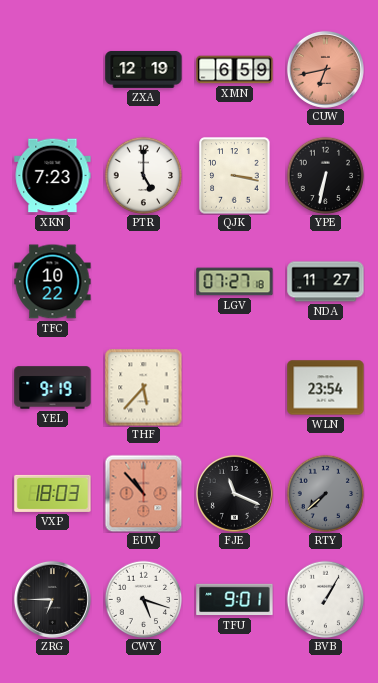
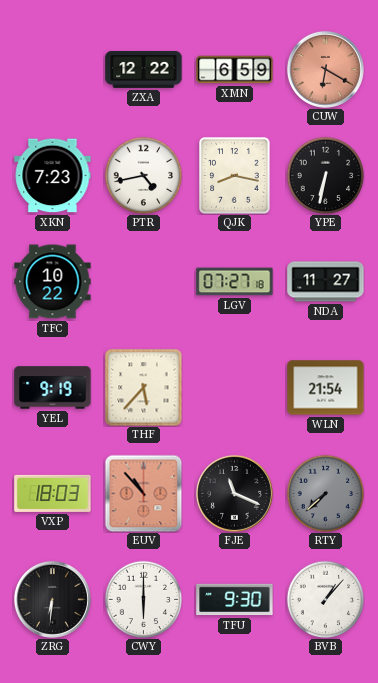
ZXA: 12:19 -> 12:22 (144, 69)
CUW: 6:43 -> 6:20 (325, 69)
PTR: 5:00 -> 4:43 (143, 175)
QJK: 3:17 -> 8:17 (235, 176)
WLN: 23:54 -> 21:54 (326, 388)
ZRG: 6:45 -> 6:31 (52, 599)
CWY: 5:18 -> 6:00 (143, 599)
TFU: 9:01 -> 9:30 (235, 600)
BVB: 1:05 -> 1:07 (325, 599)
